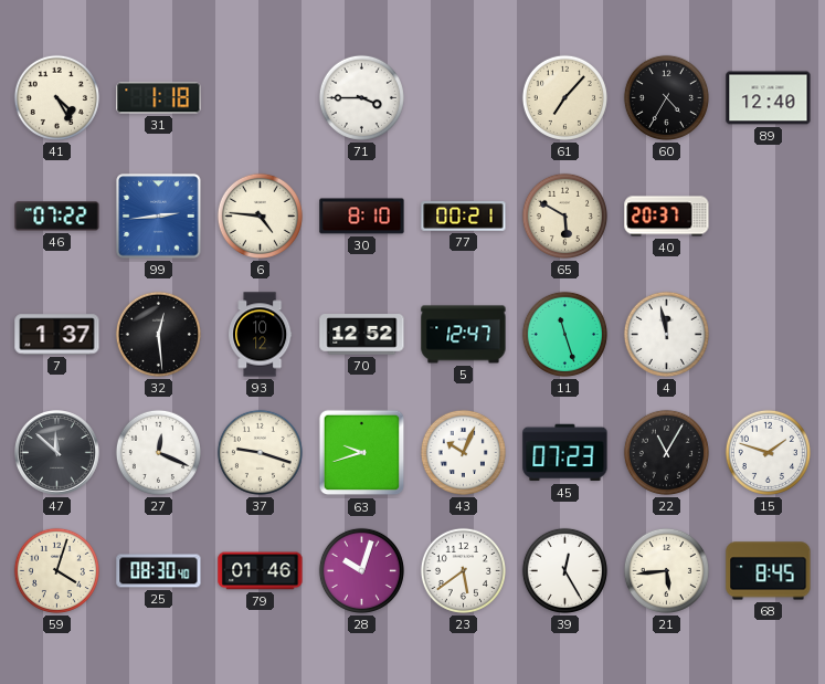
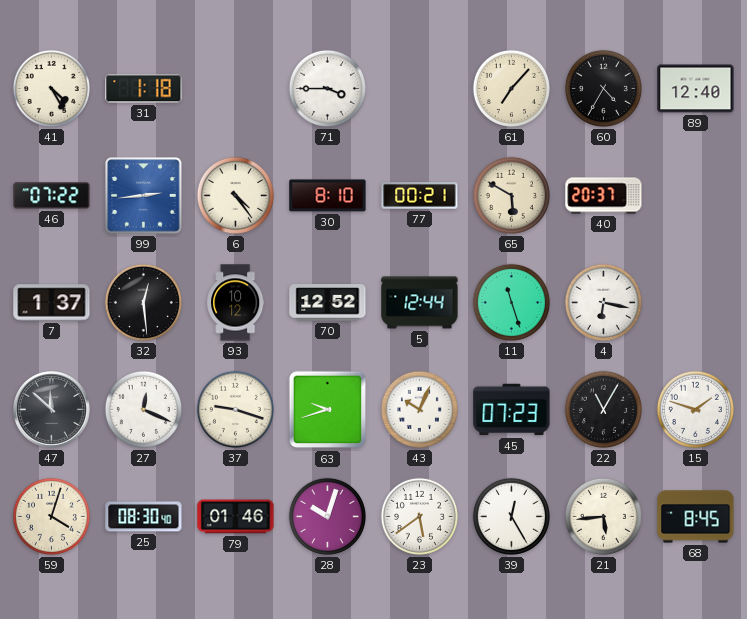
6: 4:46 -> 4:24 (235, 195)
5: 12:47 -> 12:44 (420, 303)
4: 11:58 -> 6:17 (603, 302)
